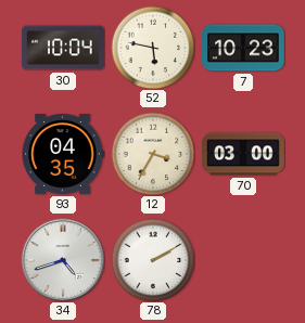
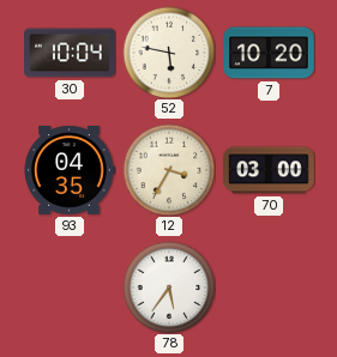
7: 10:23 -> 10:20 (269, 53)
34: 4:42 -> none (62, 259)
78: 2:10 -> 5:36 (169, 288)
